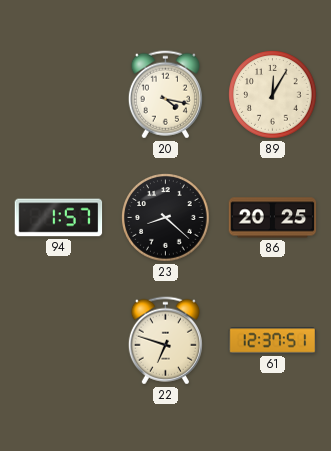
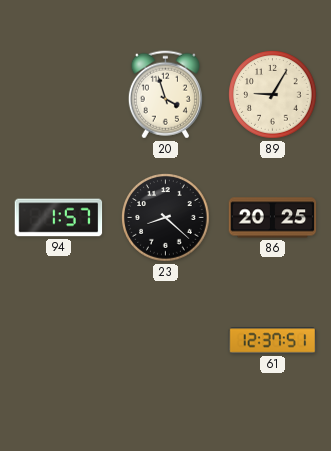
20: 4:17 -> 3:57 (165, 95)
89: 12:05 -> 9:05 (273, 95)
22: 6:48 -> none (165, 341)
